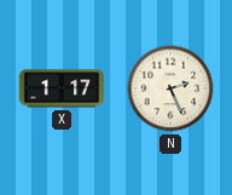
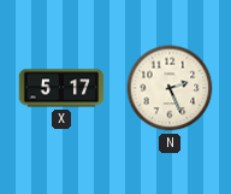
X: 1:17 -> 5:17 (61, 88)
